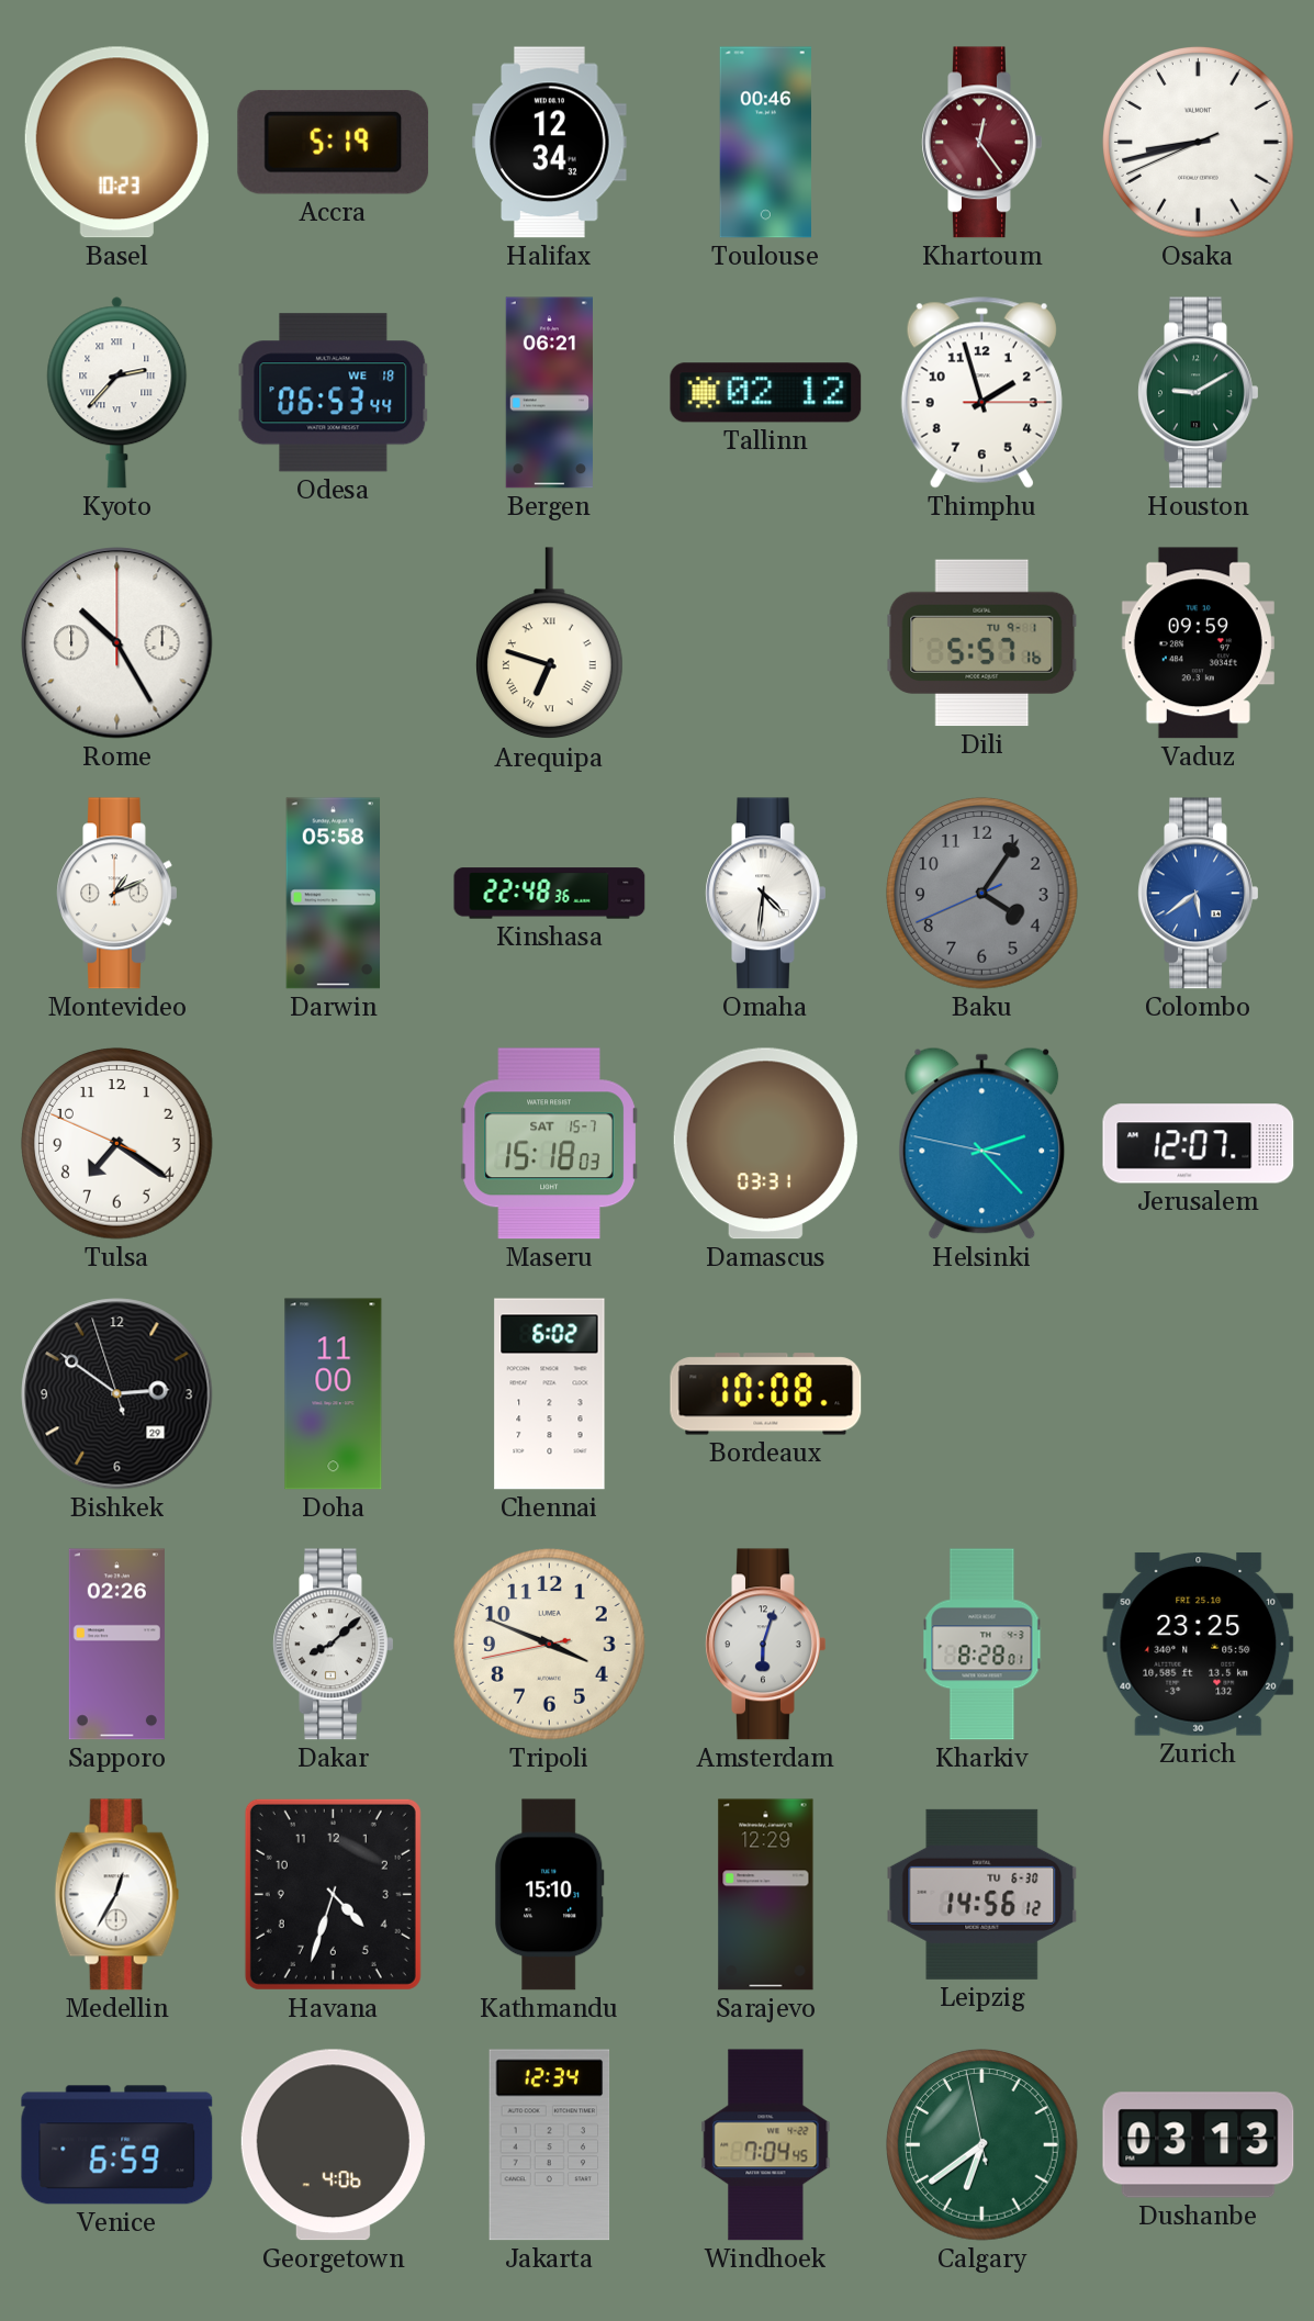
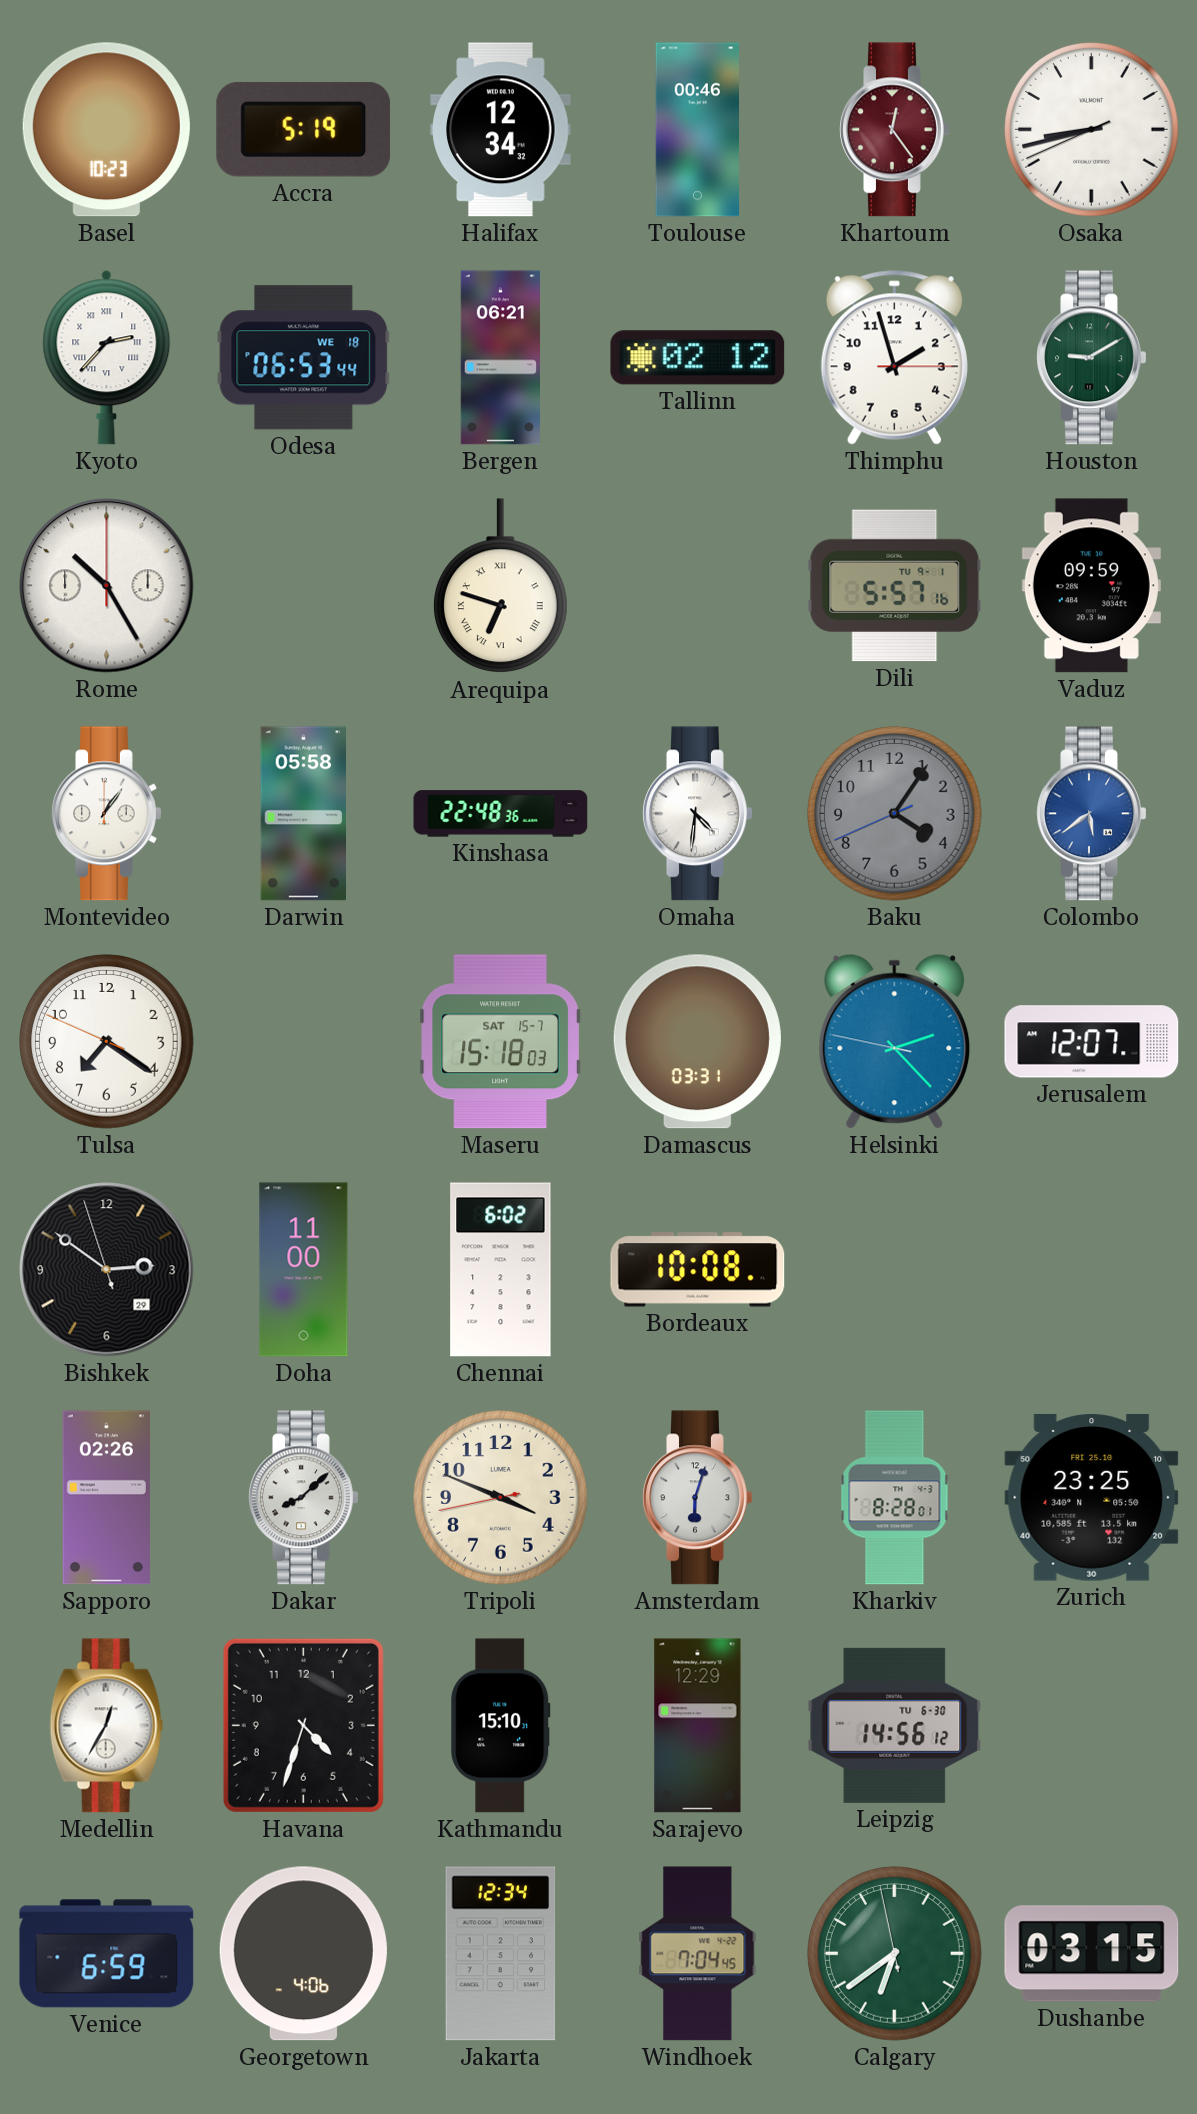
Montevideo: 1:11 -> 1:06 (107, 814)
Dushanbe: 03:13 -> 03:15 (1092, 1954)
